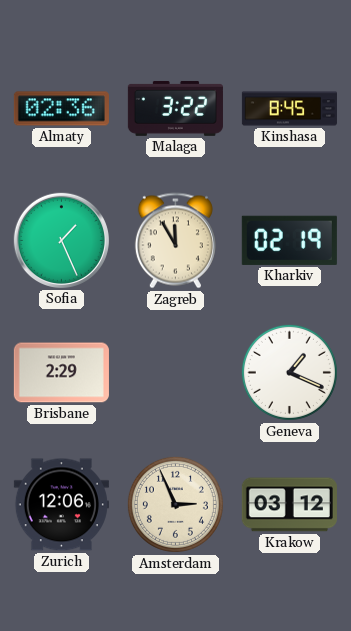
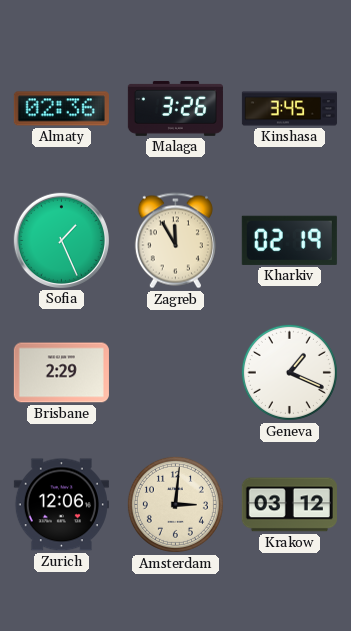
Malaga: 3:22 -> 3:26 (175, 108)
Kinshasa: 8:45 -> 3:45 (289, 109)
Amsterdam: 2:56 -> 3:01 (175, 504)
